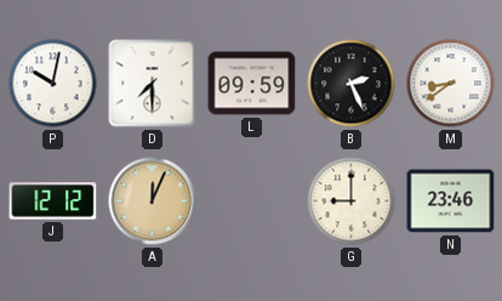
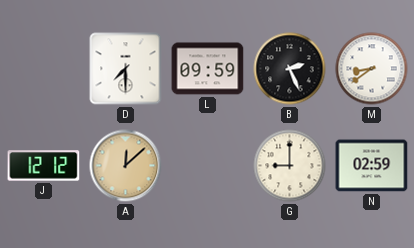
P: 10:02 -> none (53, 84)
A: 12:04 -> 12:08 (126, 166)
N: 23:46 -> 02:59 (372, 166)
